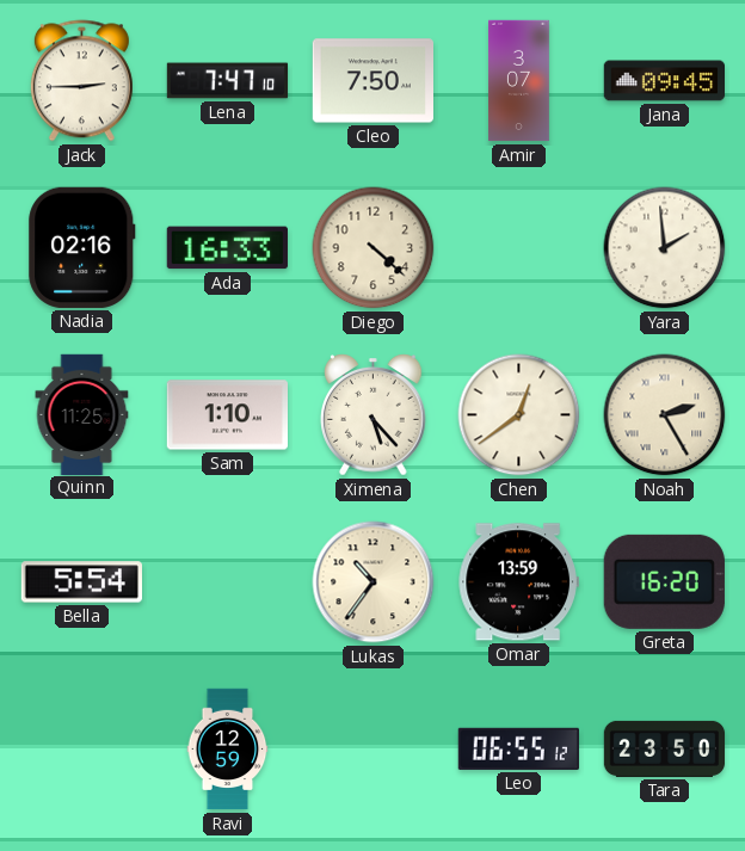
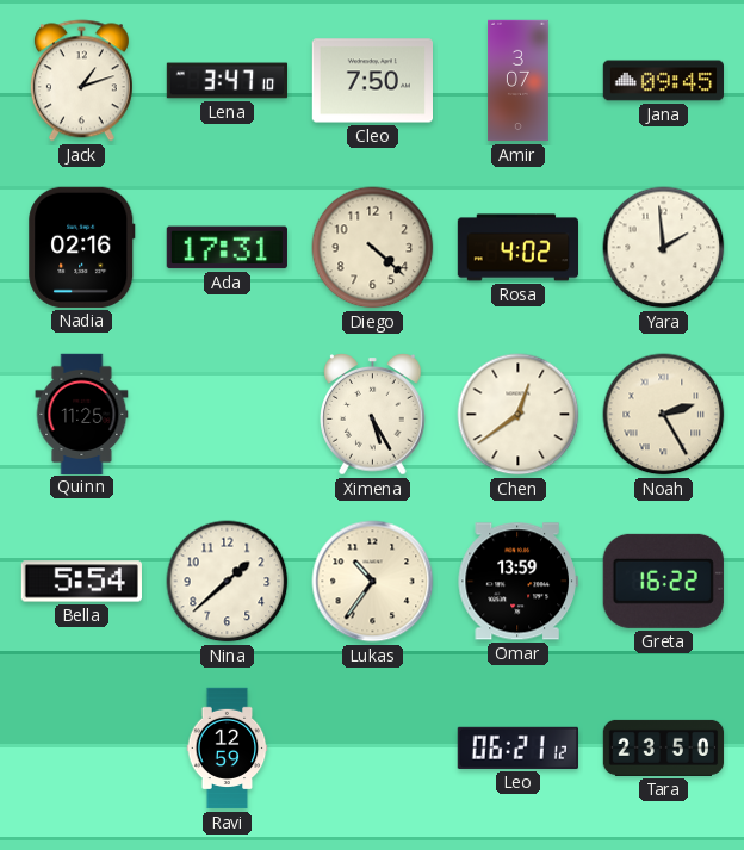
Jack: 2:45 -> 1:12 (81, 81)
Lena: 7:47 -> 3:47 (228, 81)
Ada: 16:33 -> 17:31 (227, 248)
Rosa: none -> 4:02 (517, 248)
Sam: 1:10 -> none (227, 415)
Ximena: 5:23 -> 5:25 (373, 415)
Nina: none -> 1:38 (228, 582)
Greta: 16:20 -> 16:22 (663, 581)
Leo: 06:55 -> 06:21 (517, 747)
